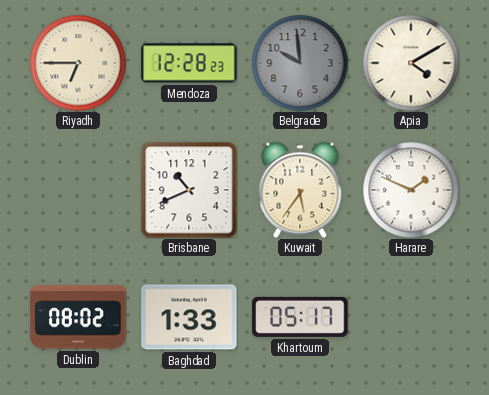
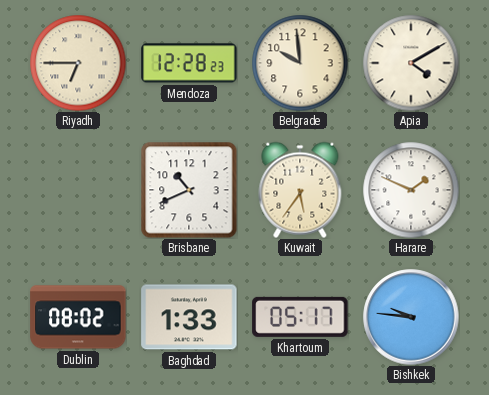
Belgrade dial: grey -> cream (300, 63)
Bishkek: none -> 9:46 (411, 317)
